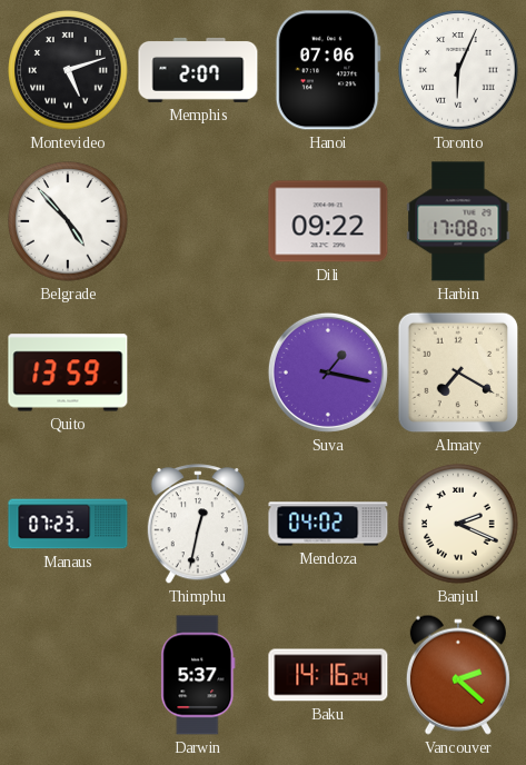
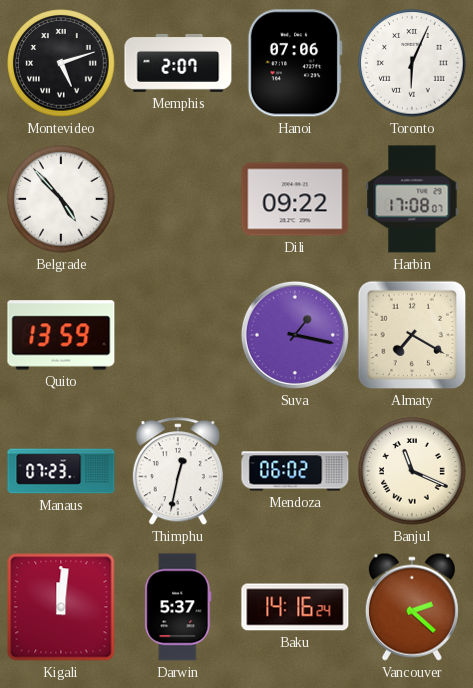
Mendoza: 04:02 -> 06:02 (295, 471)
Banjul: 2:19 -> 11:19 (412, 471)
Kigali: none -> 12:01 (61, 607)
